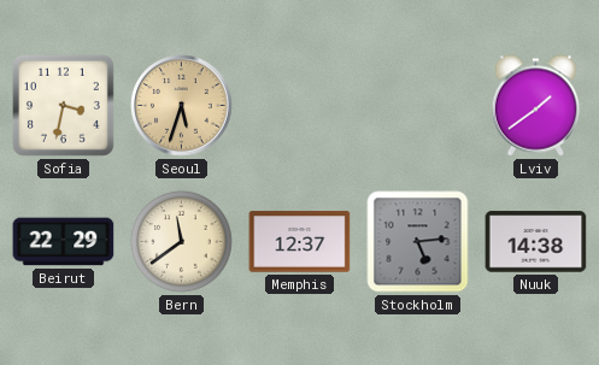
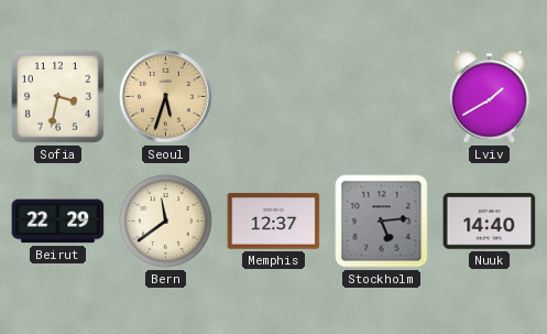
Lviv: 1:39 -> 1:40 (490, 97)
Nuuk: 14:38 -> 14:40 (490, 222)
